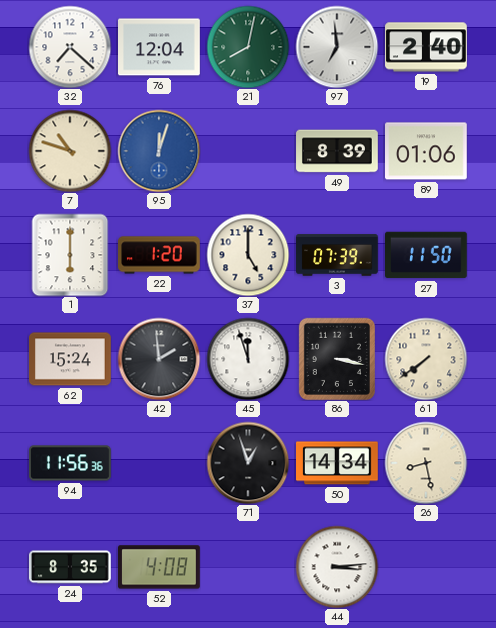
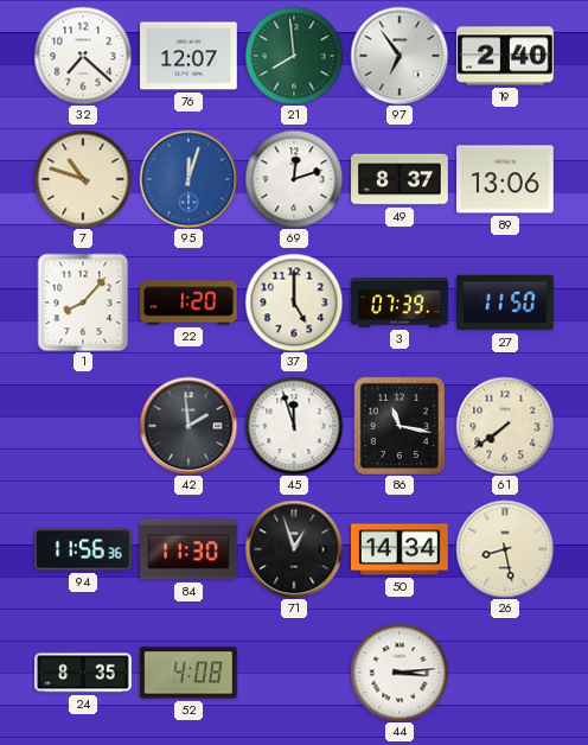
76: 12:04 -> 12:07 (190, 56)
21: 8:02 -> 7:59 (294, 56)
97: 6:59 -> 6:54 (400, 56)
69: none -> 12:12 (294, 179)
49: 8:39 -> 8:37 (400, 179)
89: 01:06 -> 13:06 (506, 179)
1: 6:00 -> 8:07 (83, 303)
62: 15:24 -> none (71, 359)
86: 3:17 -> 11:17 (400, 426)
84: none -> 11:30 (190, 549)
